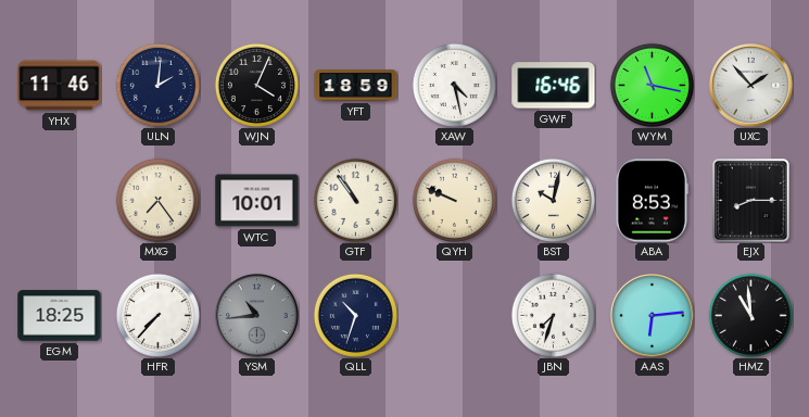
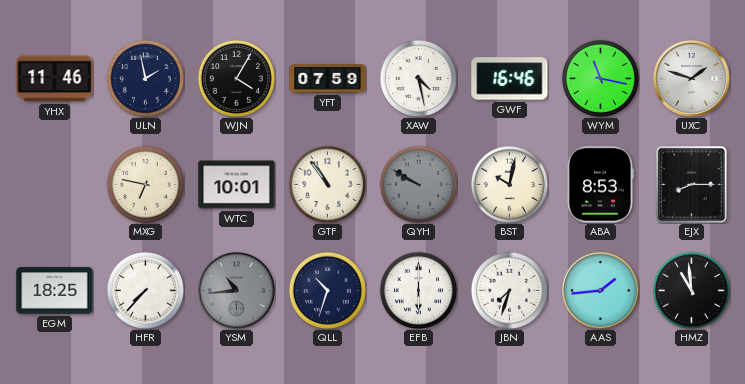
ULN: 2:01 -> 1:58 (145, 78)
WJN: 4:04 -> 4:05 (236, 78)
YFT: 18:59 -> 07:59 (328, 79)
UXC: 1:53 -> 1:48 (692, 79)
MXG: 7:24 -> 6:47 (145, 184)
QYH: 9:49 -> 9:50 (418, 184)
QYH dial: cream -> grey (418, 184)
EFB: none -> 6:00 (418, 290)
AAS: 6:14 -> 1:44 (601, 291)
